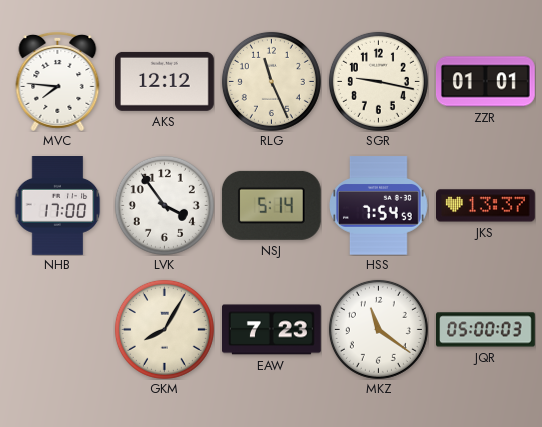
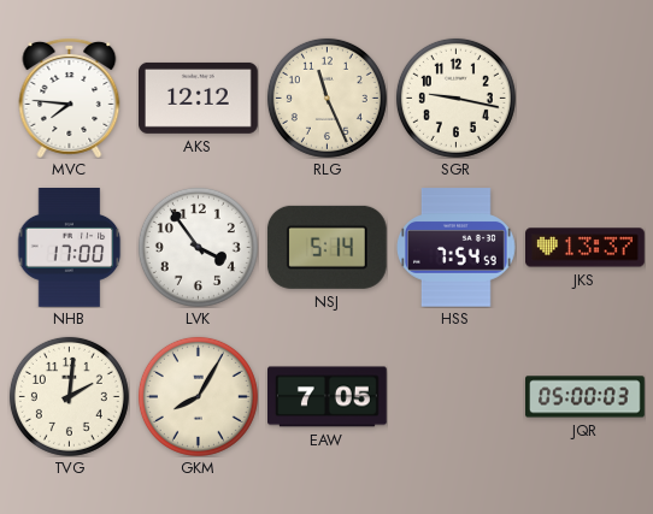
ZZR: 01:01 -> none (485, 82)
TVG: none -> 2:01 (69, 396)
EAW: 7:23 -> 7:05 (328, 397)
MKZ: 11:21 -> none (378, 329)
